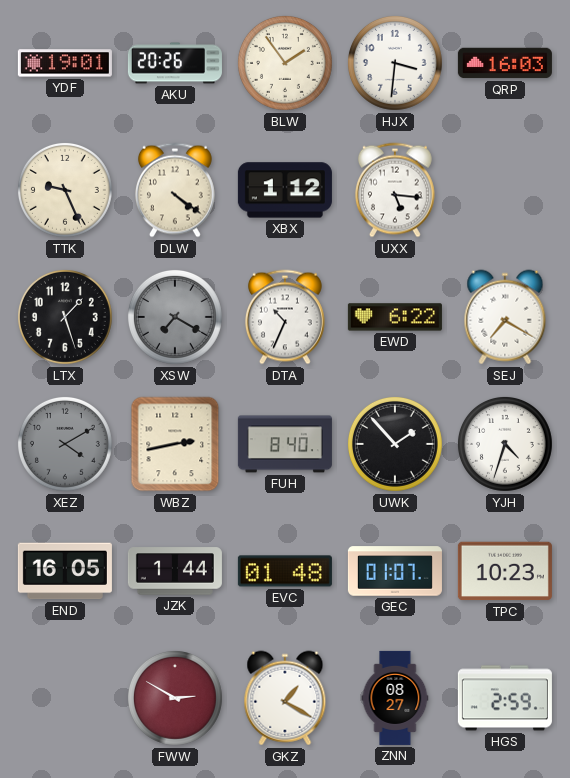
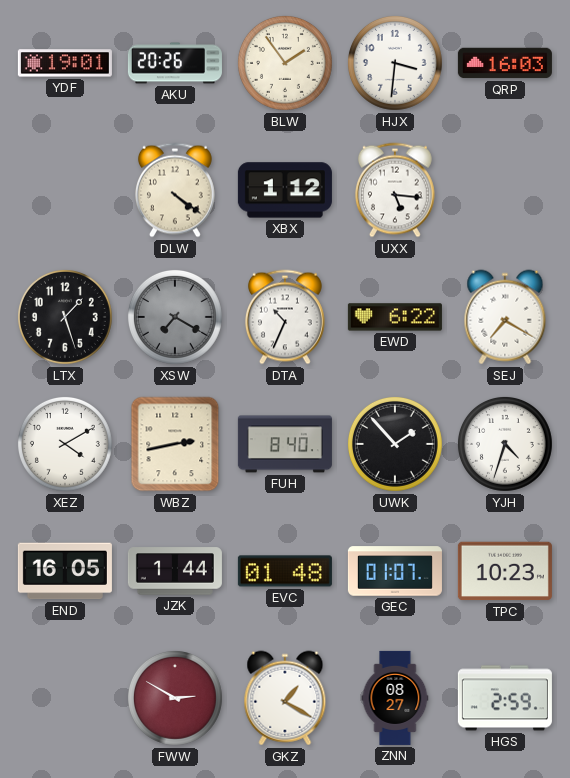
TTK: 9:26 -> none (65, 190)
XEZ dial: grey -> white (65, 444)
